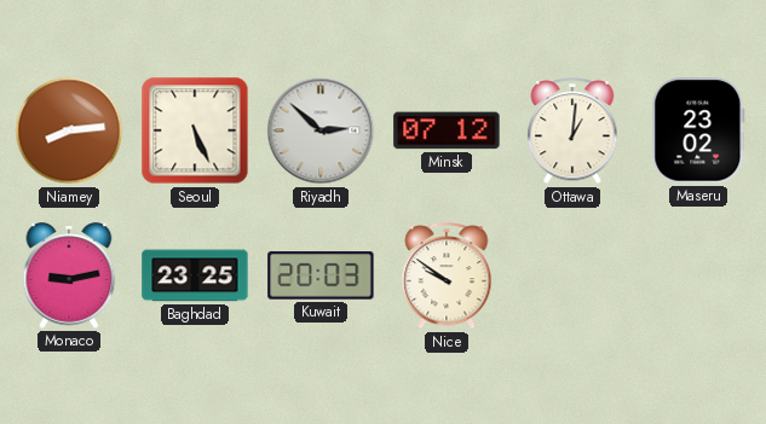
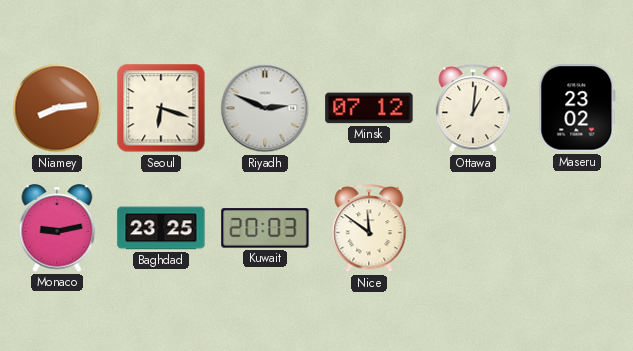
Seoul: 5:26 -> 6:18 (161, 108)
Riyadh: 2:52 -> 2:49 (265, 108)
Nice: 9:51 -> 11:51 (369, 229)
